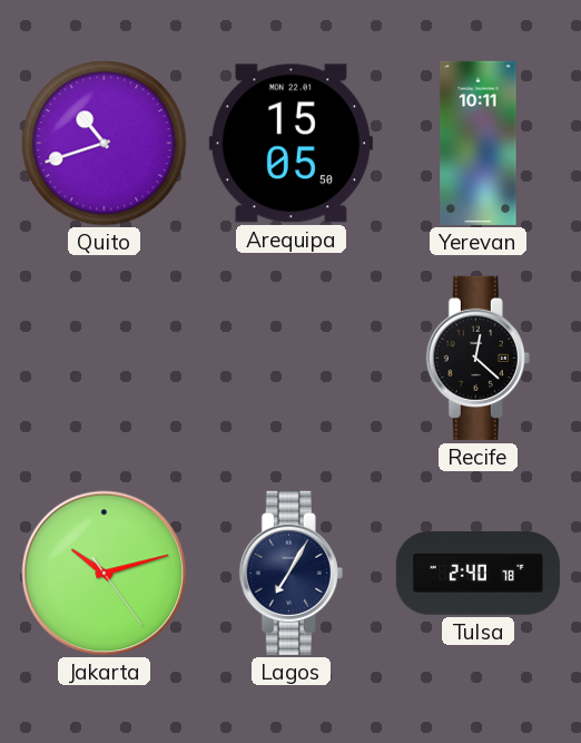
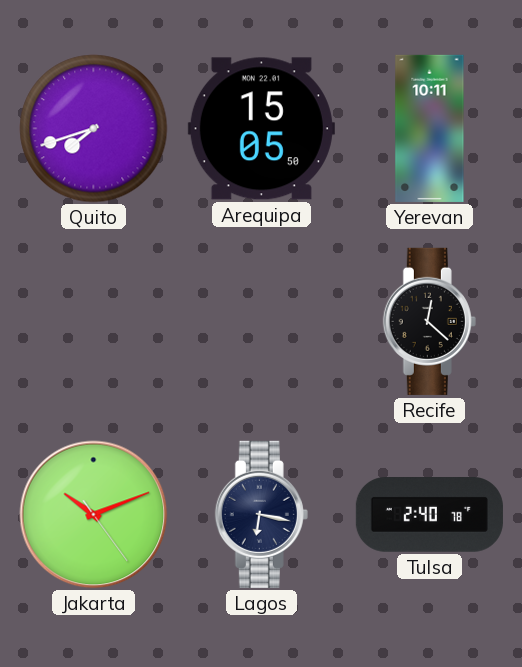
Quito: 10:42 -> 7:42 (94, 129)
Jakarta: 10:12 -> 10:11 (94, 515)
Lagos: 7:05 -> 6:17 (261, 514)
